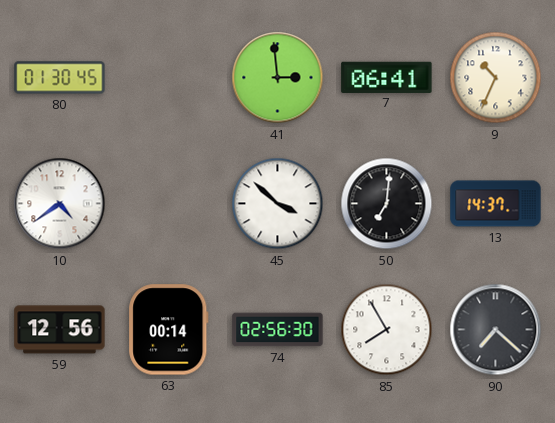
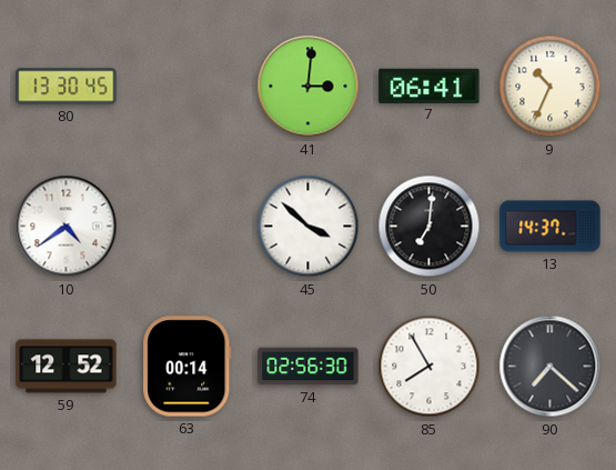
80: 01:30 -> 13:30 (67, 87)
41: 2:59 -> 3:01 (309, 87)
59: 12:56 -> 12:52 (67, 367)
